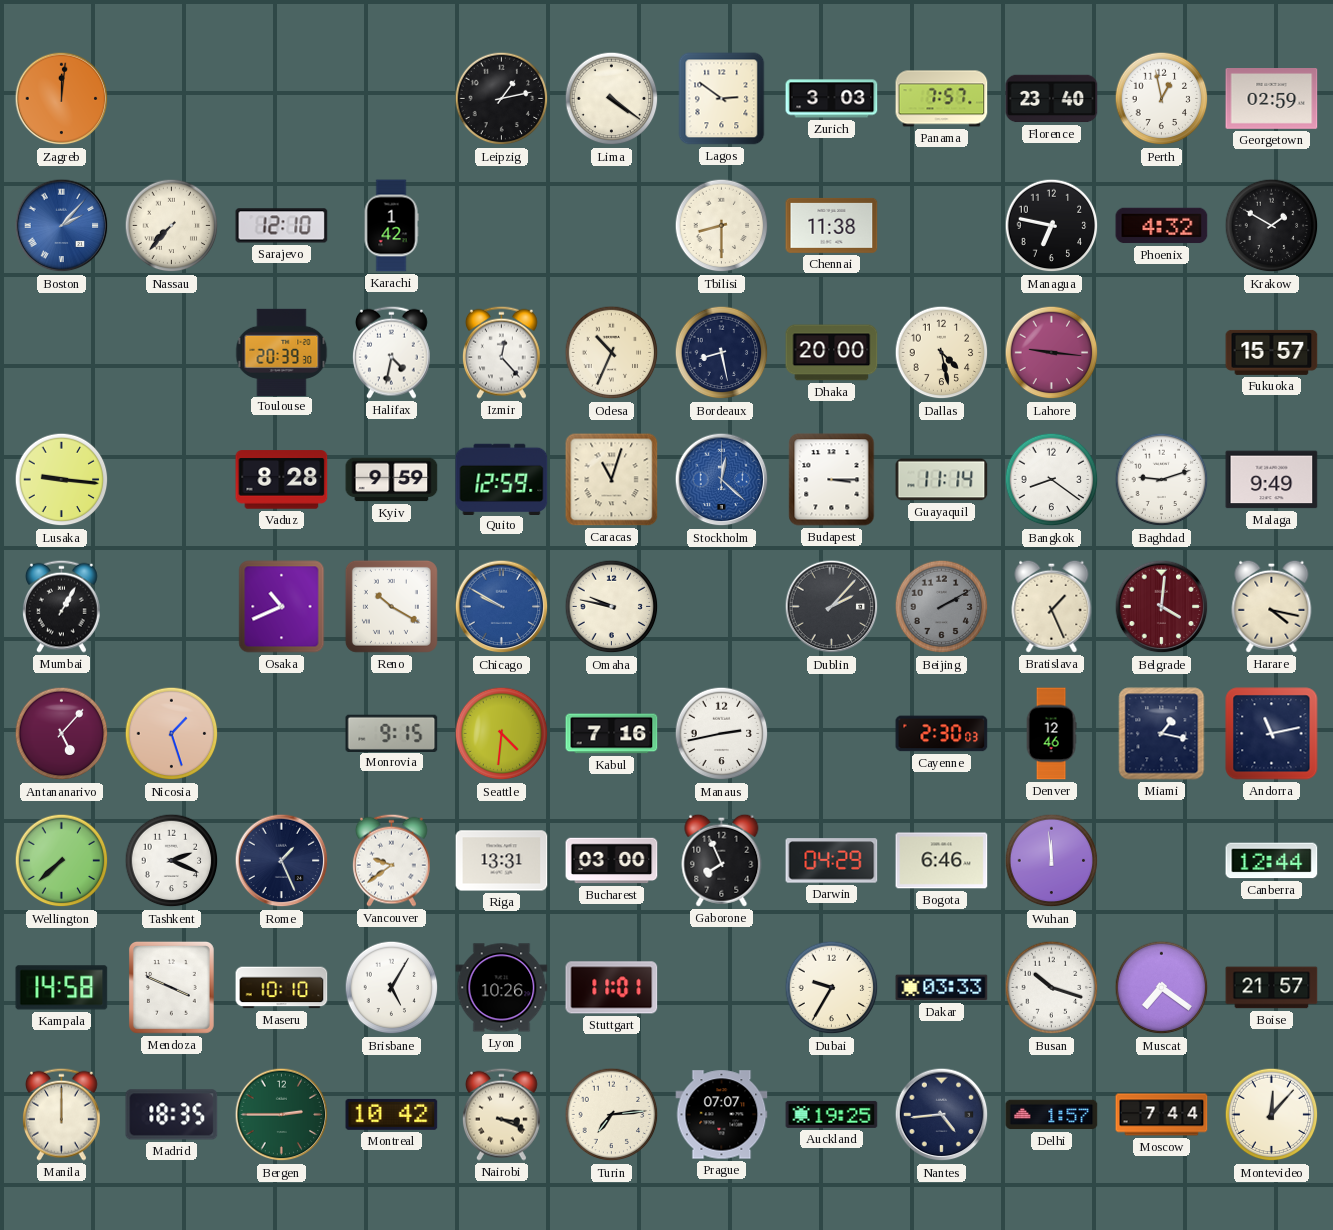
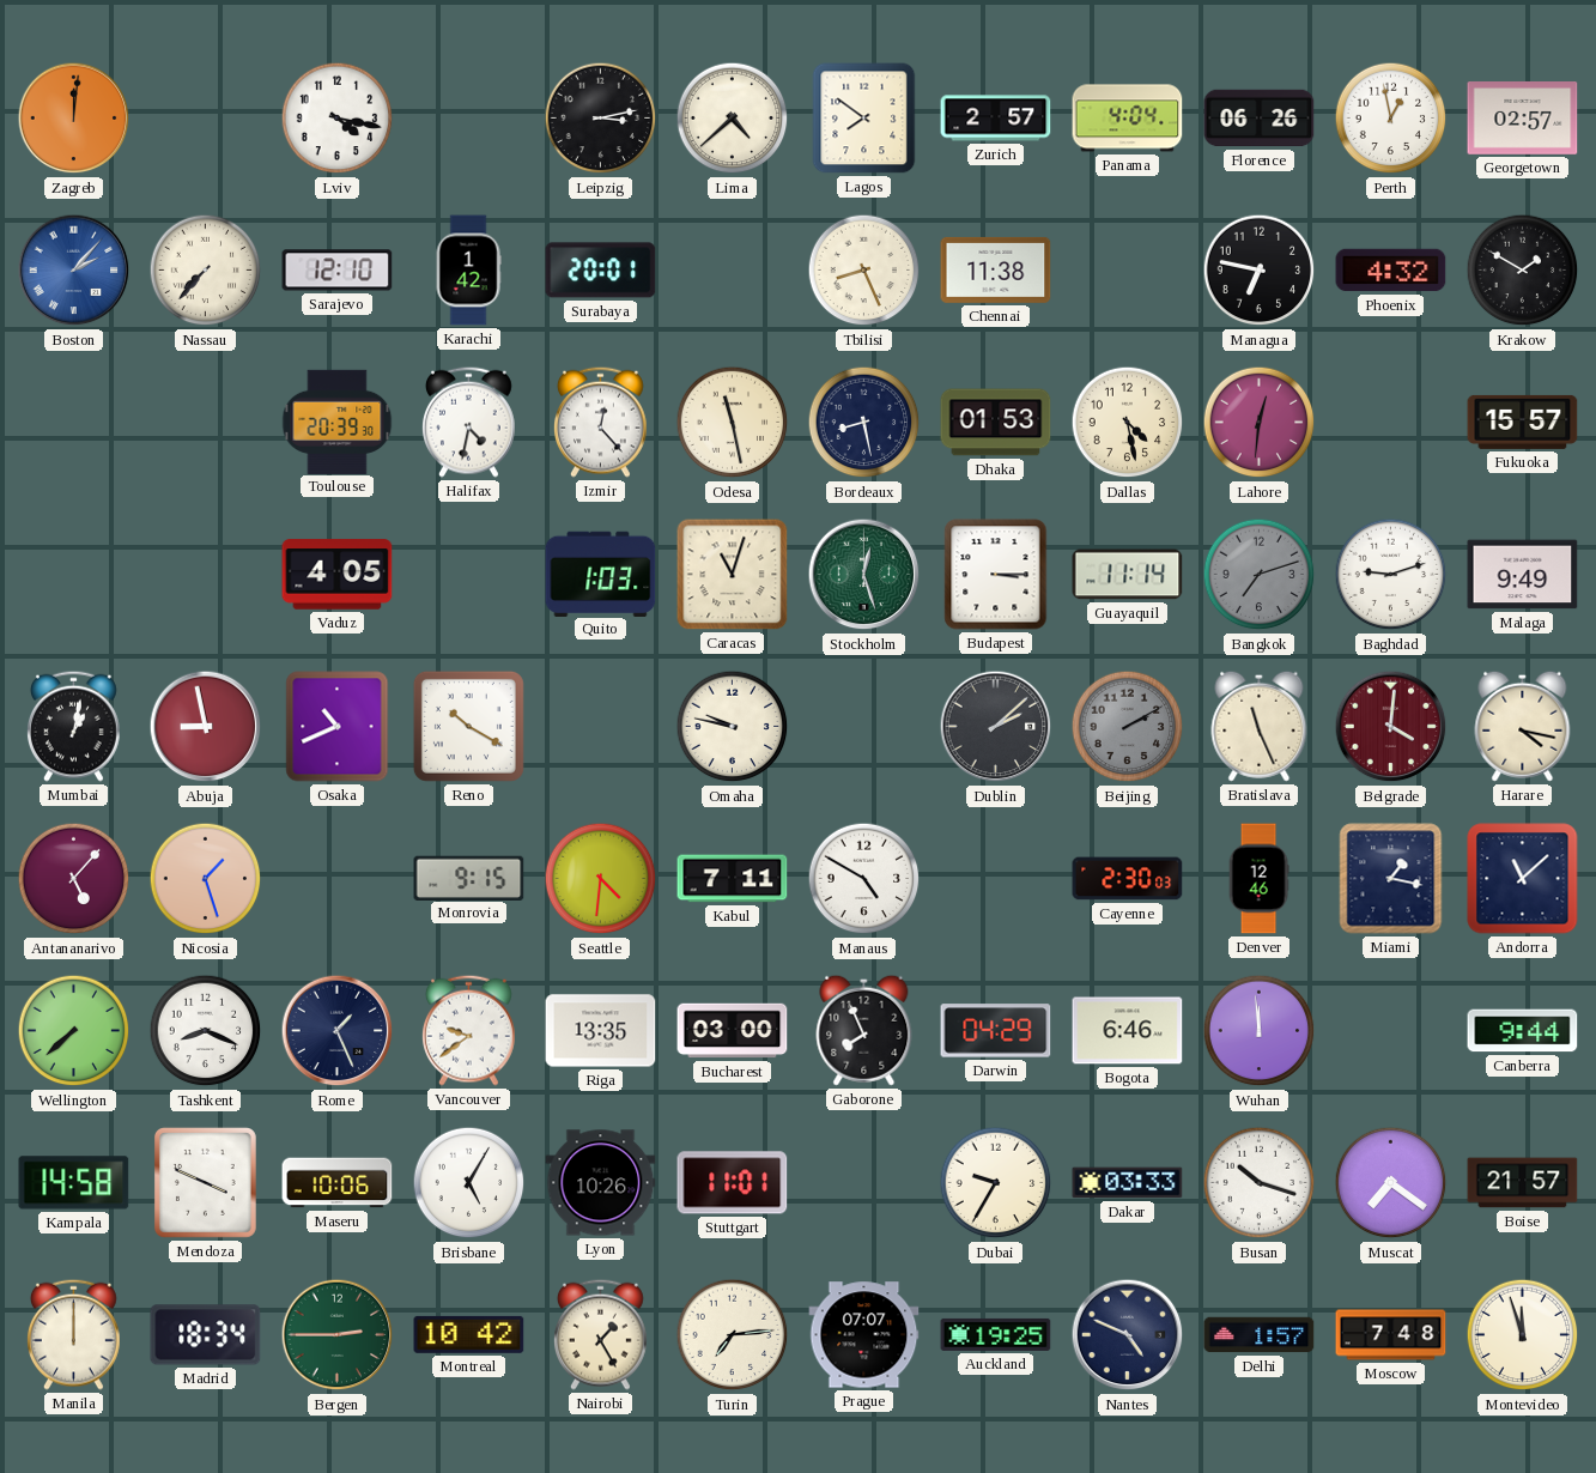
Lviv: none -> 4:17 (338, 119)
Leipzig: 1:13 -> 3:13 (601, 119)
Lima: 4:21 -> 4:38 (733, 119)
Lagos: 2:51 -> 7:51 (864, 119)
Zurich: 3:03 -> 2:57 (996, 119)
Panama: 7:57 -> 4:04 (1128, 119)
Florence: 23:40 -> 06:26 (1260, 119)
Georgetown: 02:59 -> 02:57 (1523, 119)
Surabaya: none -> 20:01 (601, 271)
Tbilisi: 8:30 -> 8:26 (864, 271)
Odesa: 10:34 -> 11:28 (733, 423)
Dhaka: 20:00 -> 01:53 (996, 423)
Lahore: 9:16 -> 12:31 (1260, 423)
Lusaka: 9:16 -> none (62, 480)
Vaduz: 8:28 -> 4:05 (338, 575)
Kyiv: 9:59 -> none (392, 480)
Quito: 12:59 -> 1:03 (601, 574)
Stockholm: 12:22 -> 12:27 (864, 575)
Stockholm dial: blue -> green (864, 575)
Bangkok: 8:21 -> 7:12 (1260, 575)
Bangkok dial: white -> grey (1260, 575)
Mumbai: 1:05 -> 1:02 (73, 726)
Abuja: none -> 8:58 (206, 727)
Chicago: 9:50 -> none (502, 607)
Dublin: 2:07 -> 2:08 (996, 727)
Bratislava: 1:26 -> 11:26 (1260, 726)
Kabul: 7:16 -> 7:11 (733, 879)
Manaus: 2:43 -> 4:50 (864, 879)
Andorra: 11:13 -> 11:08 (1523, 879)
Tashkent: 2:19 -> 8:19 (206, 1031)
Riga: 13:31 -> 13:35 (601, 1031)
Canberra: 12:44 -> 9:44 (1523, 1031)
Maseru: 10:10 -> 10:06 (338, 1183)
Madrid: 18:35 -> 18:34 (206, 1335)
Nairobi: 3:19 -> 1:25 (600, 1334)
Nantes: 4:44 -> 4:49 (1128, 1335)
Moscow: 7:44 -> 7:48 (1391, 1335)
Montevideo: 12:07 -> 11:57 (1523, 1335)
